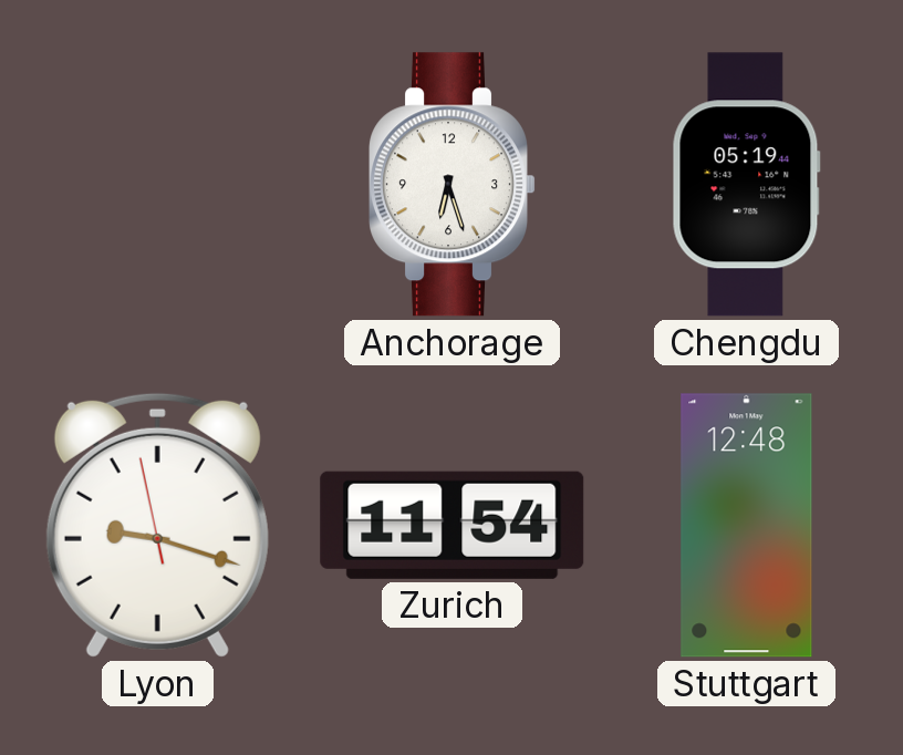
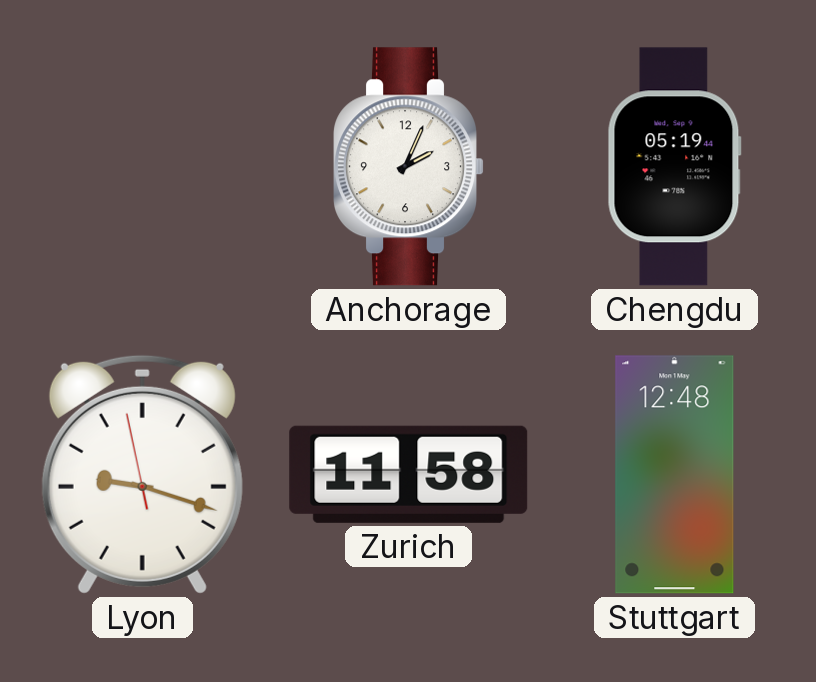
Anchorage: 6:27 -> 2:04 (408, 167)
Zurich: 11:54 -> 11:58 (409, 474)
